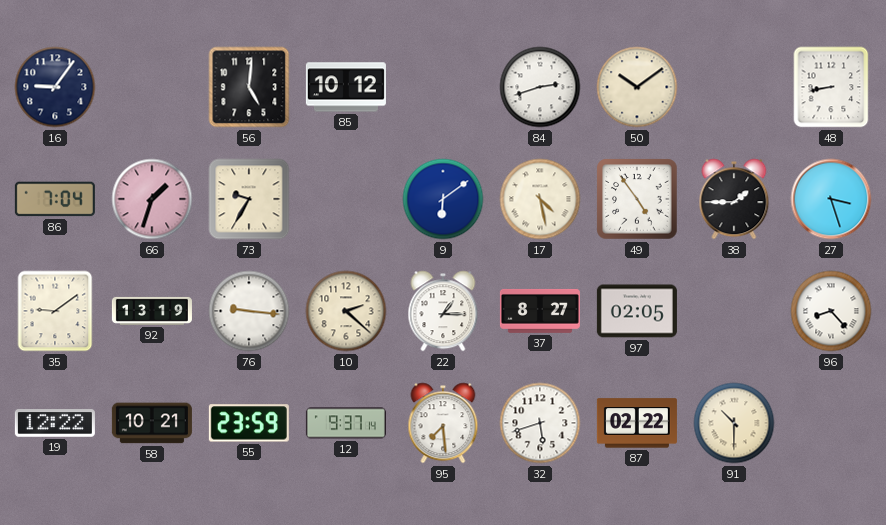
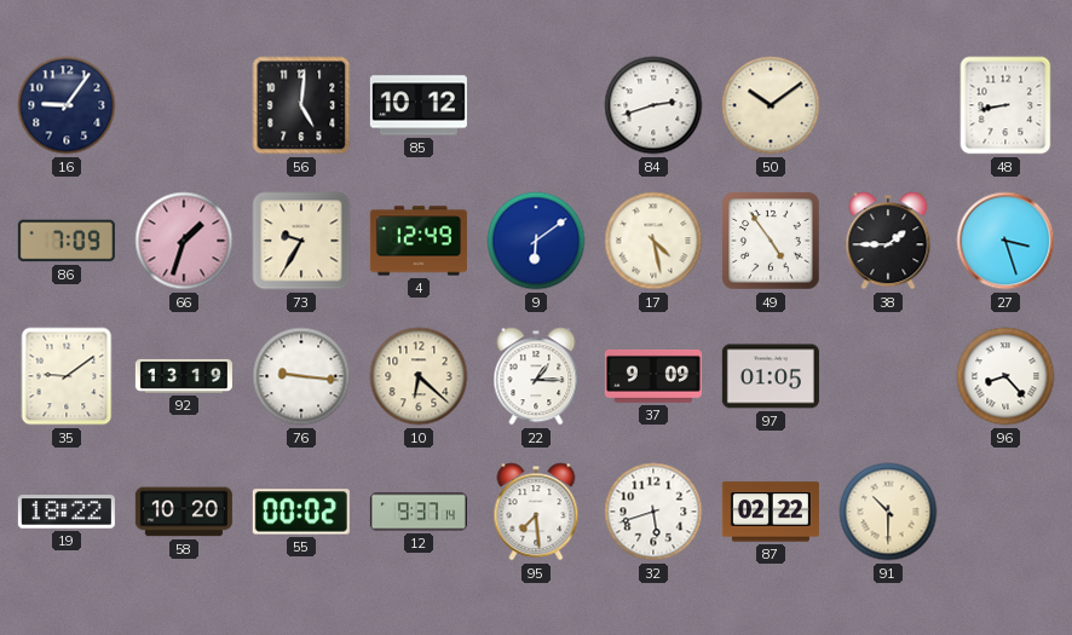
86: 7:04 -> 7:09 (67, 241)
4: none -> 12:49 (419, 241)
10: 2:22 -> 6:22 (419, 376)
37: 8:27 -> 9:09 (653, 376)
97: 02:05 -> 01:05 (771, 376)
19: 12:22 -> 18:22 (67, 512)
58: 10:21 -> 10:20 (184, 512)
55: 23:59 -> 00:02 (301, 512)
